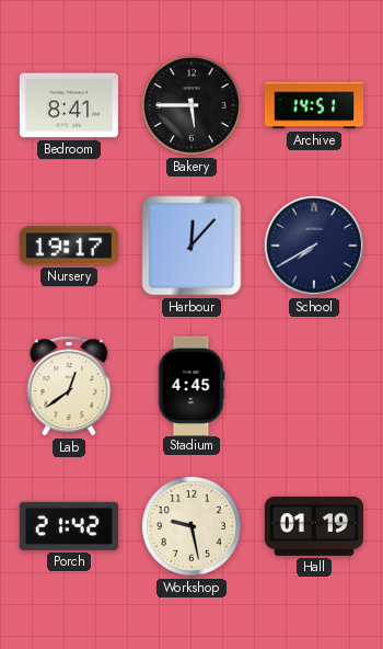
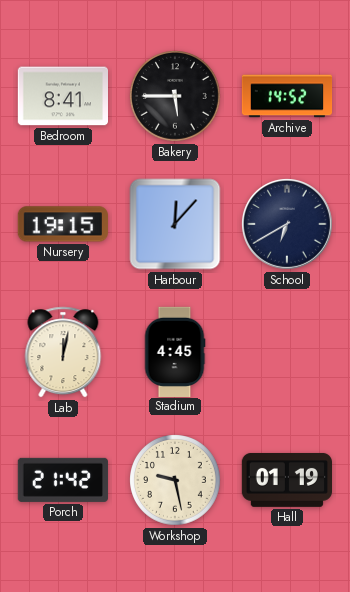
Archive: 14:51 -> 14:52 (287, 96)
Nursery: 19:17 -> 19:15 (62, 224)
School: 7:40 -> 6:40 (287, 224)
Lab: 12:39 -> 12:02 (63, 352)
